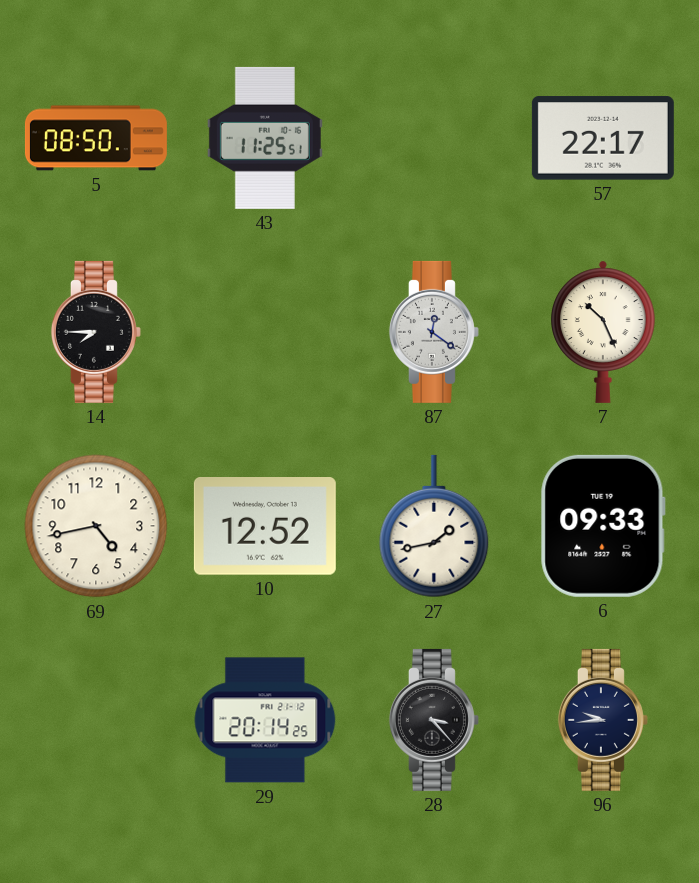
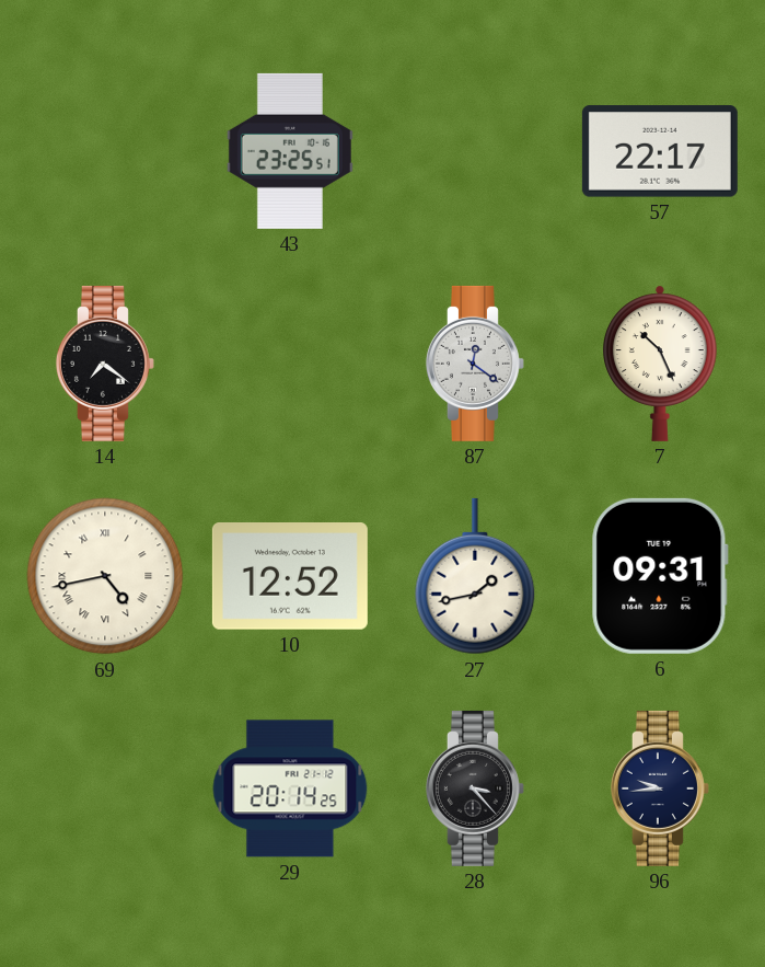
5: 08:50 -> none (96, 138)
43: 11:25 -> 23:25 (290, 151)
14: 7:45 -> 7:21 (105, 364)
69 numerals: Arabic -> Roman (105, 576)
6: 09:33 -> 09:31 (660, 576)
